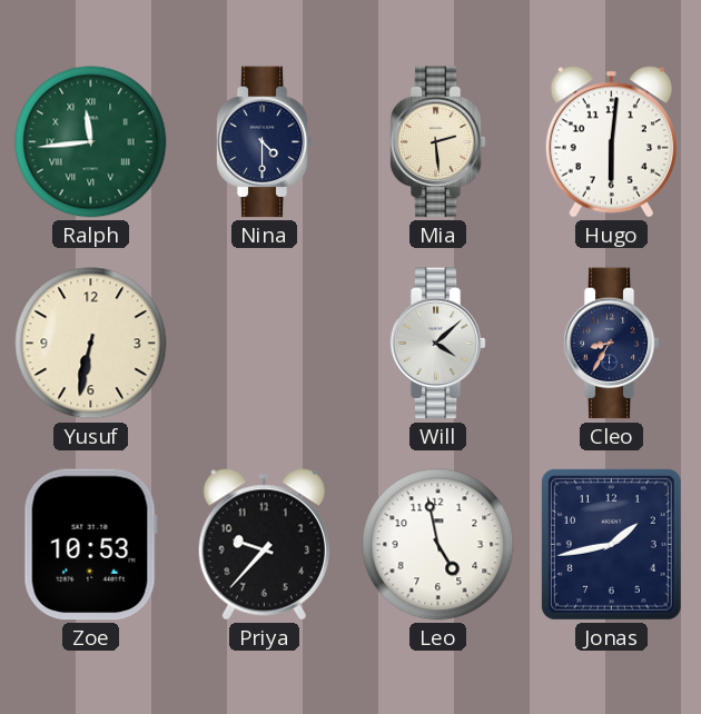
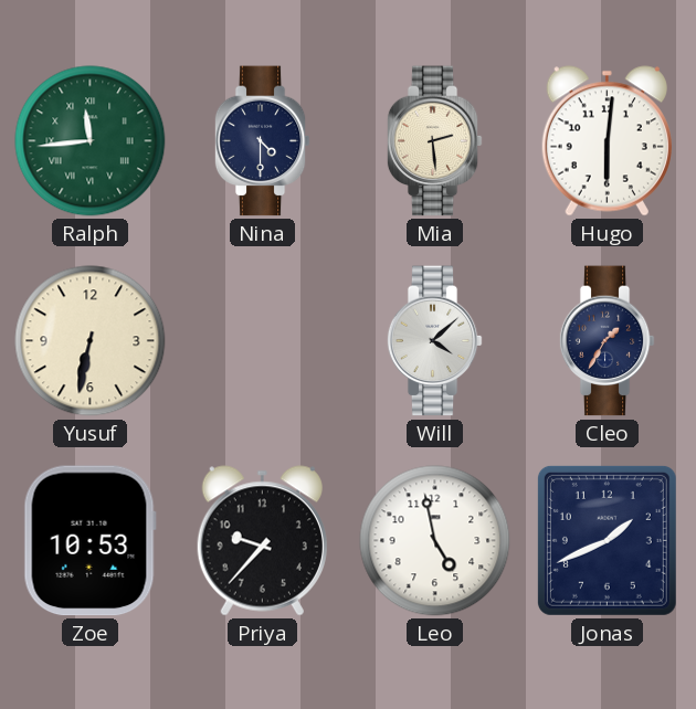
Cleo: 8:35 -> 1:35 (607, 341)
Jonas: 1:43 -> 1:41 (607, 540)
